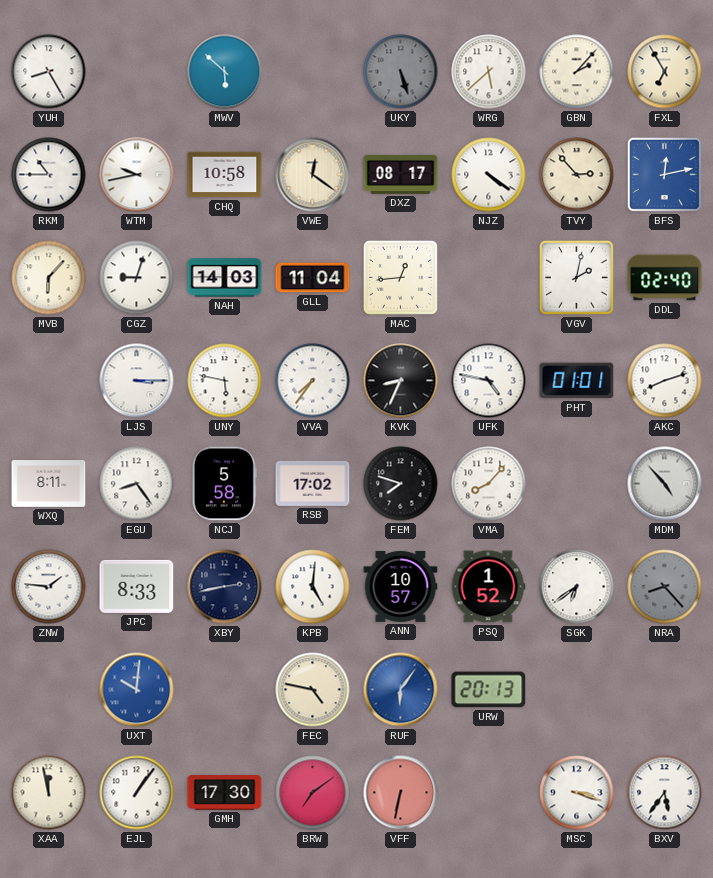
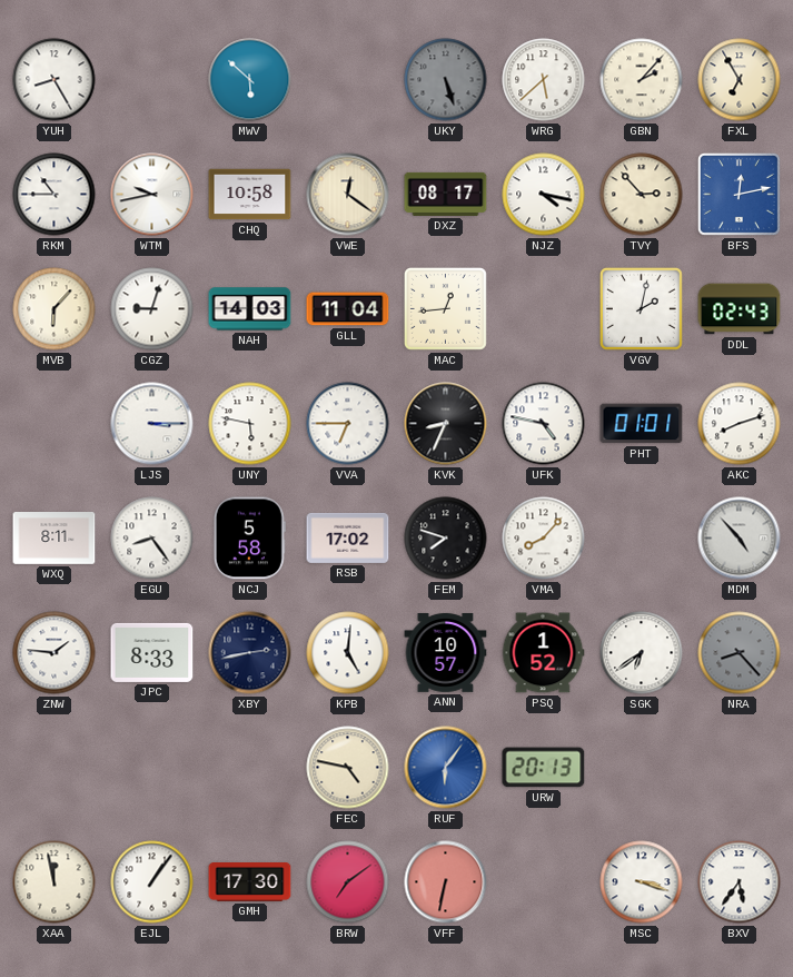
NJZ: 4:21 -> 4:17 (544, 195)
DDL: 02:40 -> 02:43 (740, 309)
VVA: 7:36 -> 6:45 (348, 424)
UXT: 10:01 -> none (137, 690)
